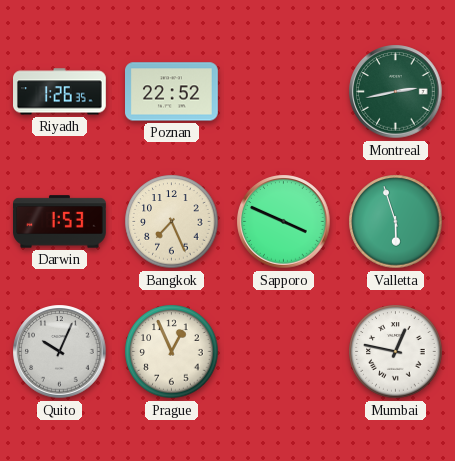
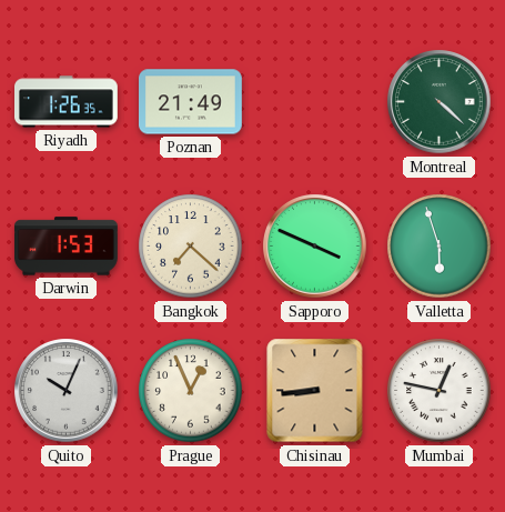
Poznan: 22:52 -> 21:49 (191, 102)
Montreal: 2:43 -> 4:22 (440, 102)
Bangkok: 7:26 -> 7:22 (191, 247)
Chisinau: none -> 8:44 (315, 391)
